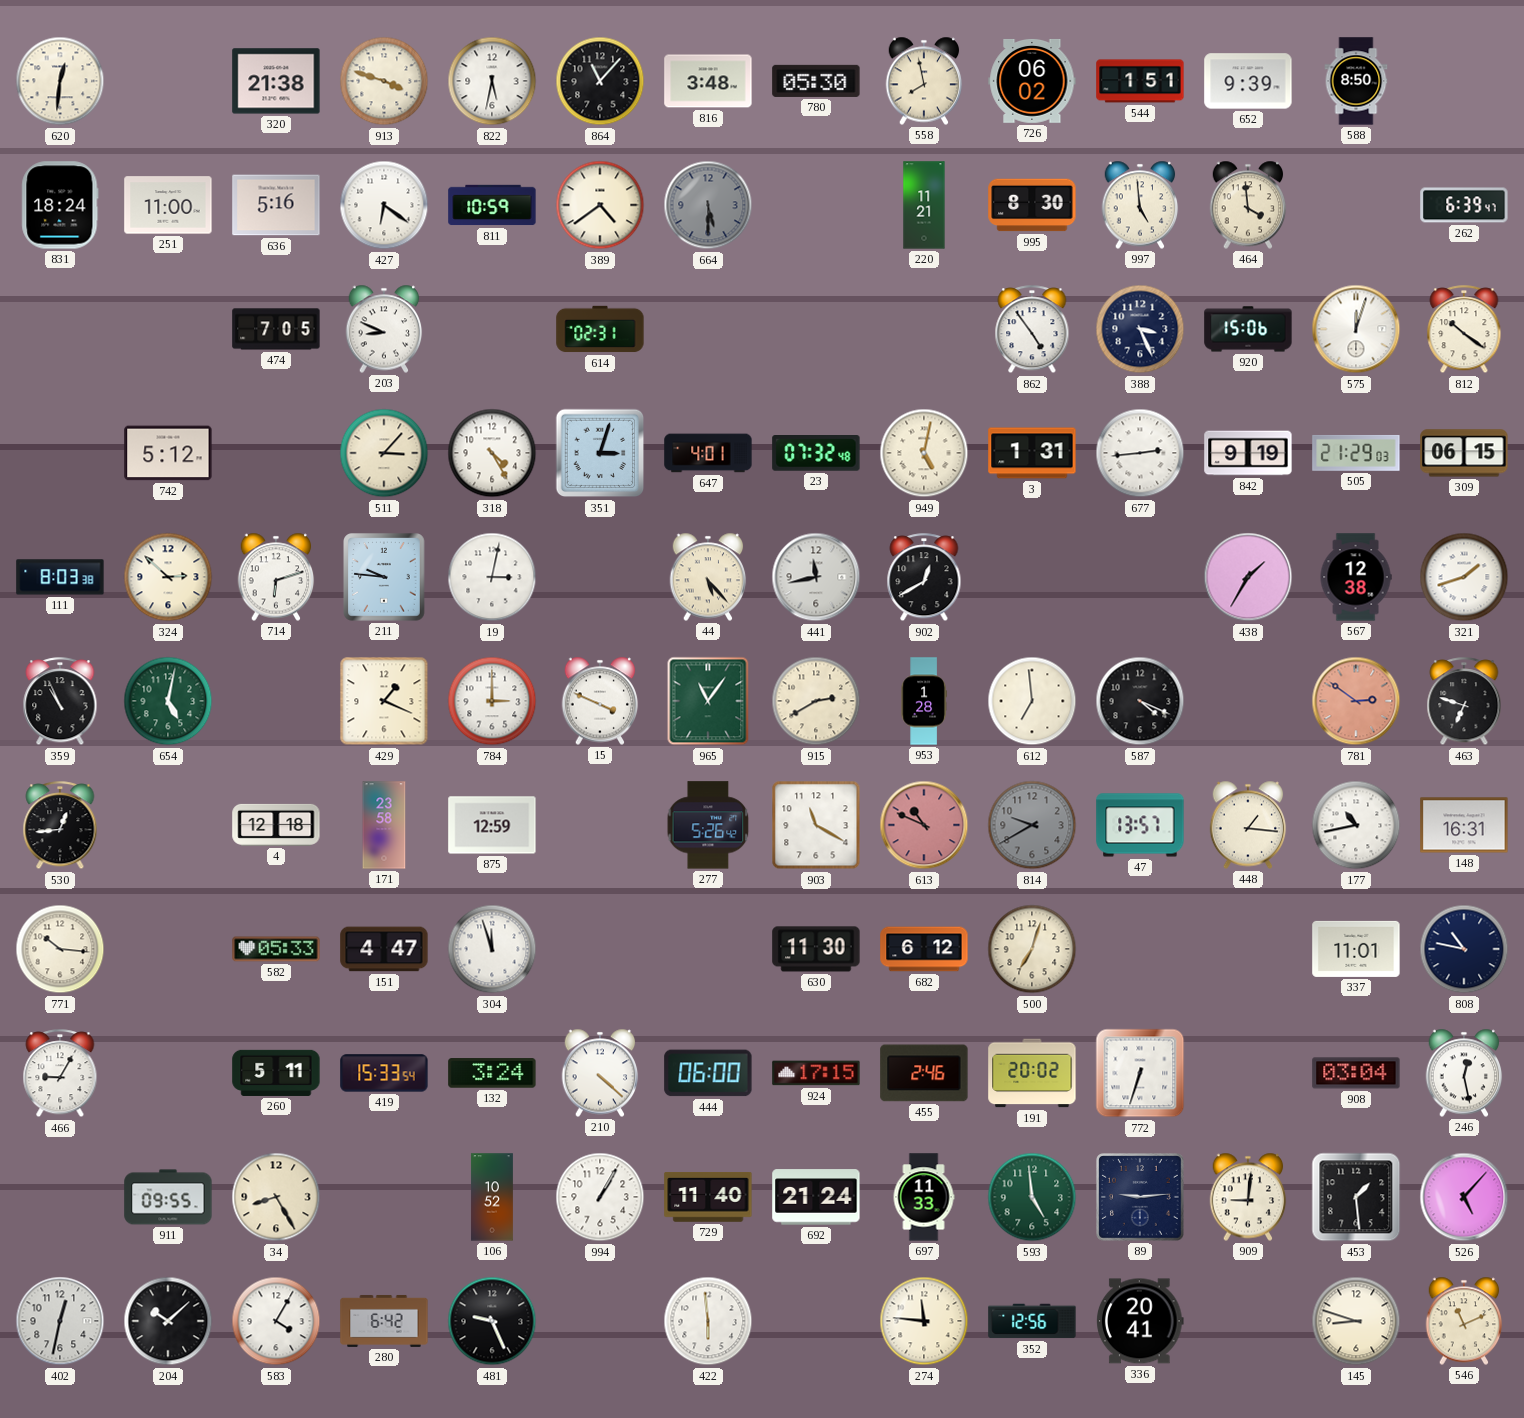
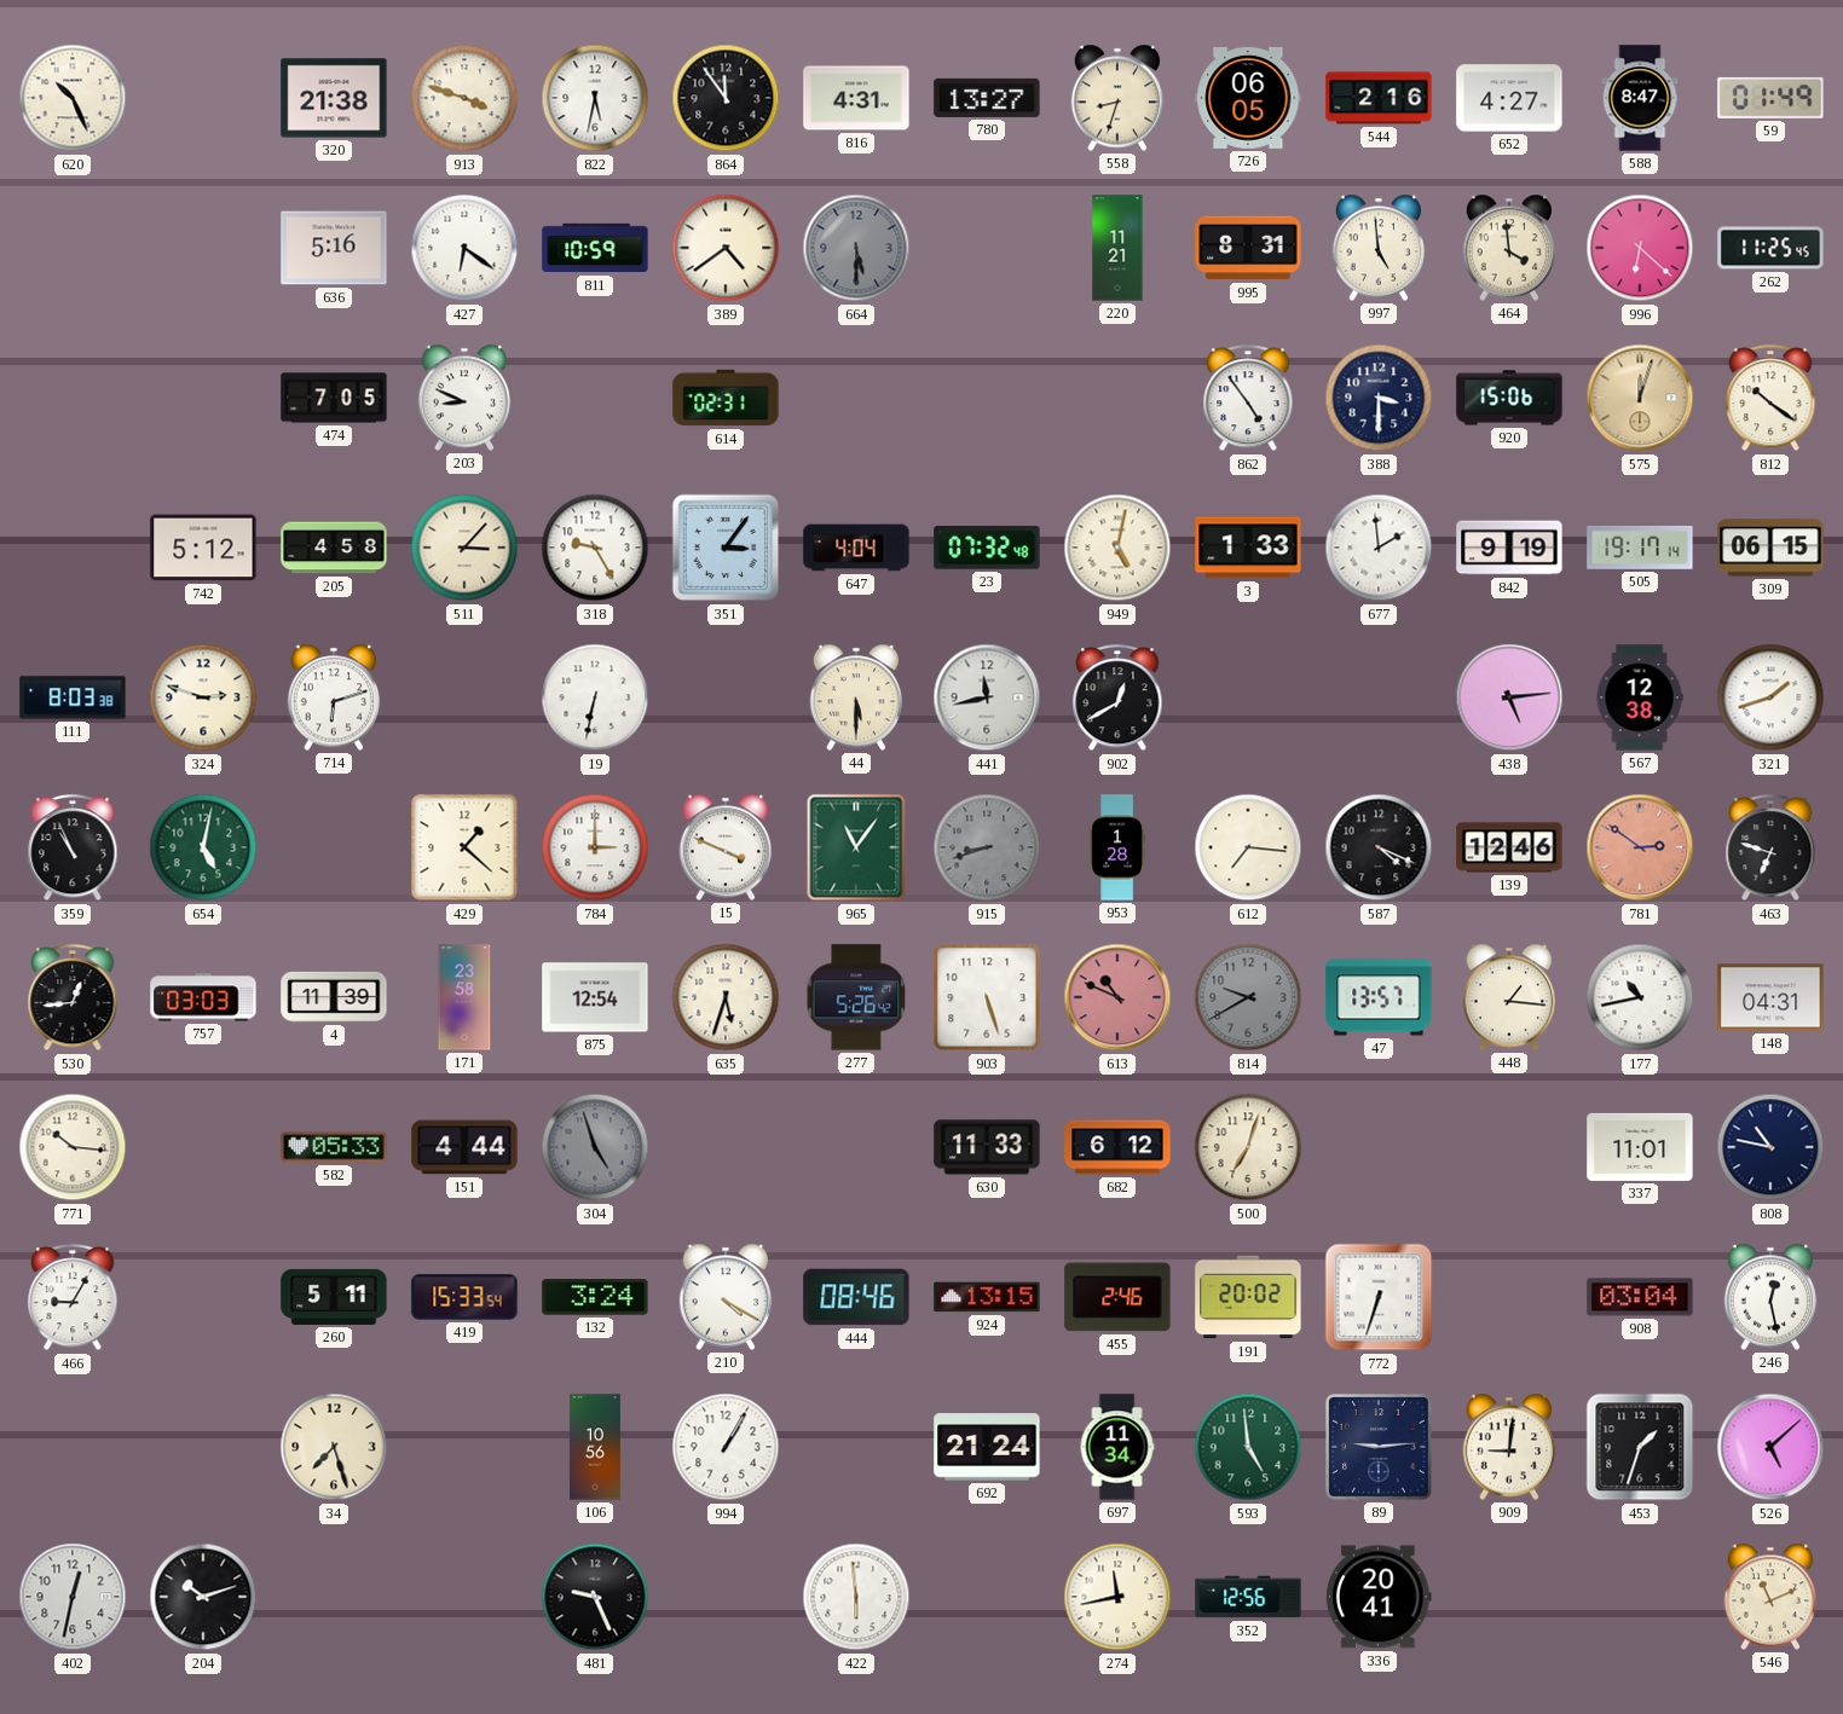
620: 12:31 -> 10:26 (73, 98)
864: 11:07 -> 11:54 (726, 98)
816: 3:48 -> 4:31 (856, 98)
780: 05:30 -> 13:27 (987, 98)
558: 7:58 -> 8:33 (1117, 98)
726: 06:02 -> 06:05 (1248, 98)
544: 1:51 -> 2:16 (1379, 98)
652: 9:39 -> 4:27 (1509, 98)
588: 8:50 -> 8:47 (1640, 98)
59: none -> 01:49 (1770, 98)
831: 18:24 -> none (60, 205)
251: 11:00 -> none (168, 205)
995: 8:30 -> 8:31 (1248, 248)
996: none -> 6:22 (1640, 248)
262: 6:39 -> 11:25 (1770, 248)
388: 3:26 -> 3:30 (1379, 398)
575 dial: white -> champagne (1640, 398)
205: none -> 4:58 (334, 548)
318: 4:25 -> 9:25 (595, 548)
351: 3:03 -> 3:06 (726, 548)
647: 4:01 -> 4:04 (856, 548)
3: 1:31 -> 1:33 (1248, 548)
677: 2:44 -> 1:59 (1379, 548)
505: 21:29 -> 19:17 (1640, 548)
324: 2:52 -> 2:48 (203, 697)
211: 9:46 -> none (385, 578)
19: 3:02 -> 6:32 (595, 697)
44: 5:23 -> 5:30 (856, 697)
438: 1:35 -> 5:14 (1509, 697)
429: 1:19 -> 1:22 (464, 847)
915: 2:40 -> 8:42 (987, 847)
915 dial: cream -> grey (987, 847)
612: 6:59 -> 7:16 (1248, 847)
139: none -> 12:46 (1509, 847)
757: none -> 03:03 (203, 997)
4: 12:18 -> 11:39 (334, 997)
875: 12:59 -> 12:54 (595, 997)
635: none -> 5:33 (726, 997)
903: 11:20 -> 5:27 (987, 997)
148: 16:31 -> 04:31 (1770, 997)
151: 4:47 -> 4:44 (464, 1147)
304: 11:57 -> 4:57 (595, 1147)
304 dial: white -> grey (595, 1147)
630: 11:30 -> 11:33 (987, 1147)
210: 4:22 -> 4:20 (726, 1297)
444: 06:00 -> 08:46 (856, 1297)
924: 17:15 -> 13:15 (987, 1297)
911: 09:55 -> none (168, 1197)
34: 8:25 -> 7:27 (334, 1447)
106: 10:52 -> 10:56 (595, 1447)
729: 11:40 -> none (708, 1198)
697: 11:33 -> 11:34 (1117, 1447)
453: 1:29 -> 1:33 (1640, 1447)
526: 5:07 -> 5:08 (1770, 1447)
204: 10:08 -> 10:12 (203, 1597)
583: 4:05 -> none (276, 1321)
280: 6:42 -> none (384, 1321)
274: 11:46 -> 11:43 (1117, 1597)
145: 8:48 -> none (1356, 1321)
